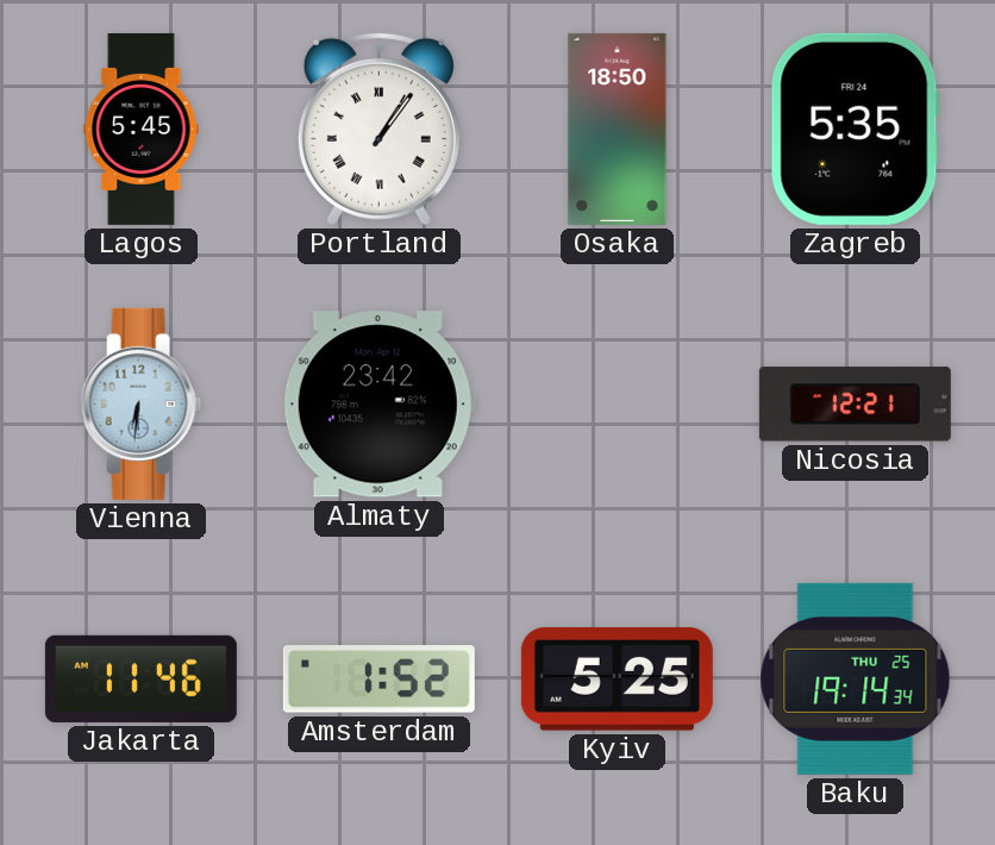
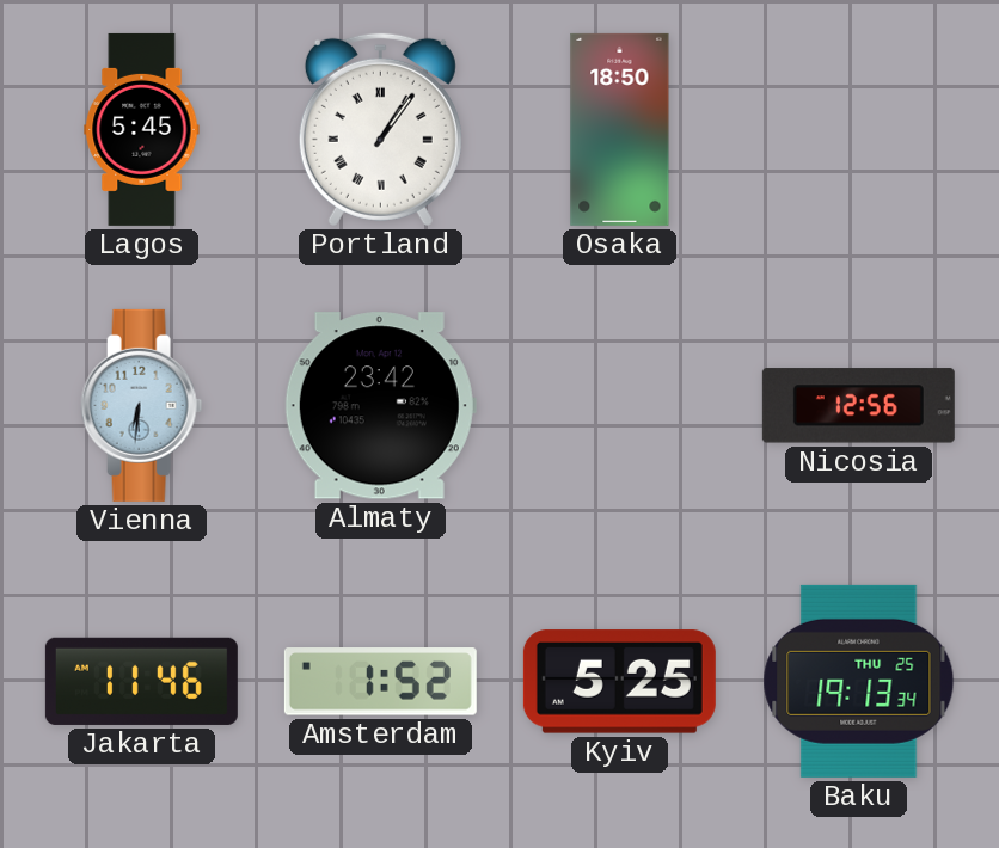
Zagreb: 5:35 -> none (855, 129)
Nicosia: 12:21 -> 12:56 (858, 406)
Baku: 19:14 -> 19:13 (859, 681)
